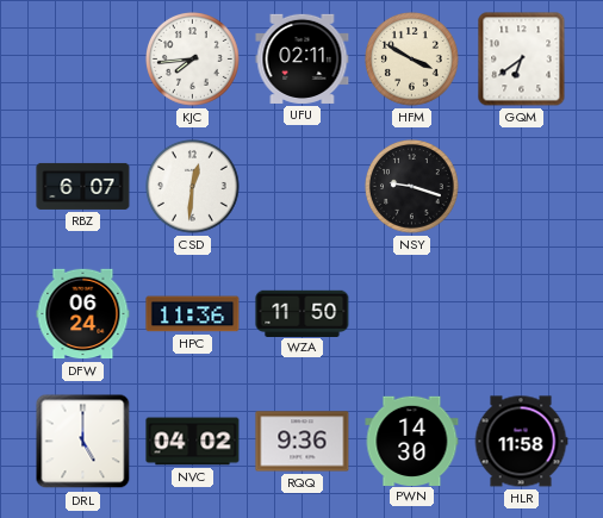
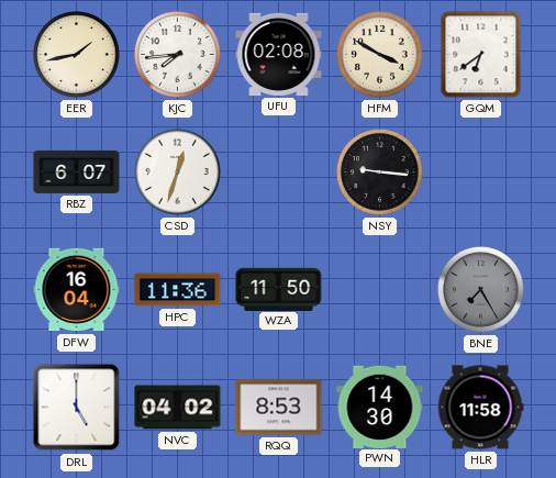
EER: none -> 1:43 (77, 55)
UFU: 02:11 -> 02:08 (279, 54)
CSD: 12:31 -> 12:33 (178, 173)
NSY: 9:18 -> 9:16 (380, 173)
DFW: 06:24 -> 16:04 (77, 290)
BNE: none -> 7:25 (481, 290)
RQQ: 9:36 -> 8:53 (279, 408)
